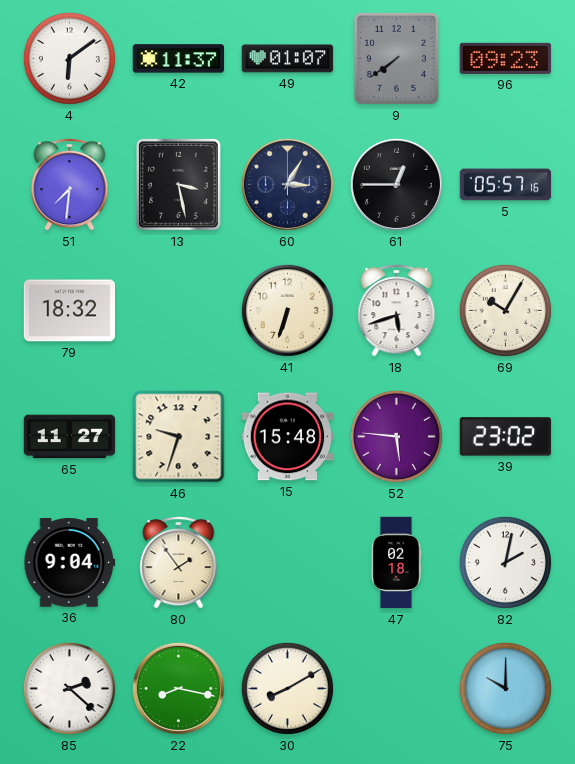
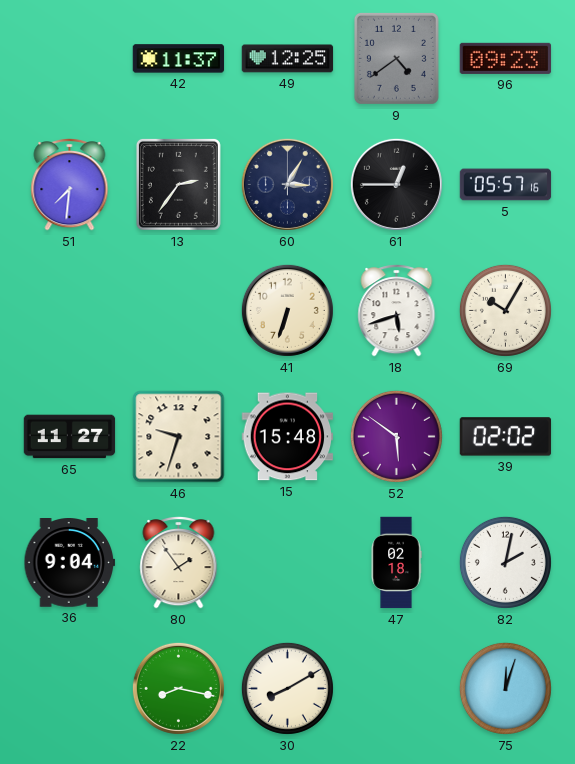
4: 6:09 -> none (69, 58)
49: 01:07 -> 12:25 (288, 59)
9: 7:39 -> 4:39 (396, 58)
13: 3:28 -> 2:36 (178, 184)
79: 18:32 -> none (70, 311)
52: 5:46 -> 5:51 (396, 436)
39: 23:02 -> 02:02 (506, 437)
85: 2:22 -> none (69, 688)
75: 10:00 -> 12:03 (505, 688)
